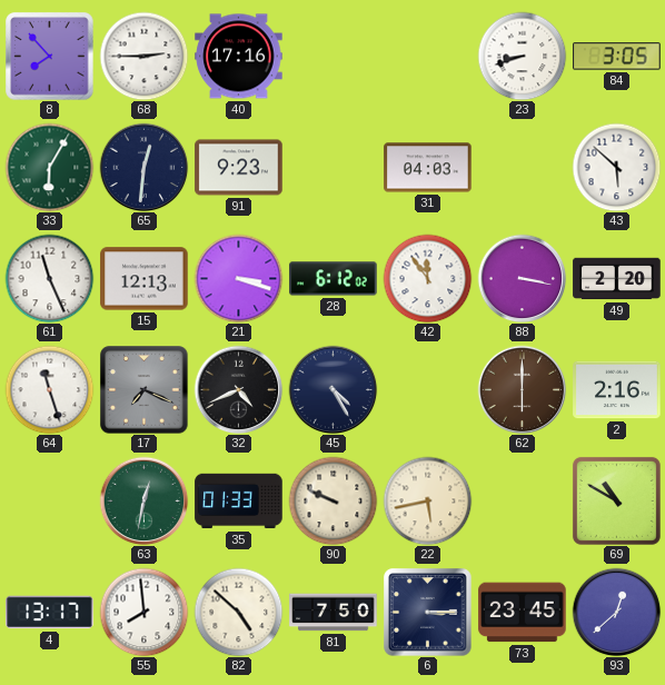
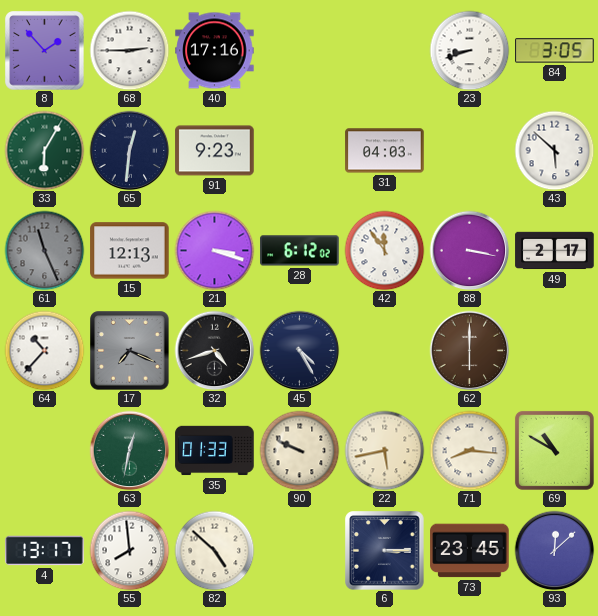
8: 7:53 -> 1:53 (45, 51)
61 dial: white -> grey (44, 250)
49: 2:20 -> 2:17 (555, 251)
64: 11:27 -> 10:37 (44, 350)
32: 4:41 -> 4:42 (214, 350)
2: 2:16 -> none (617, 390)
71: none -> 8:16 (469, 450)
81: 7:50 -> none (334, 613)
93: 12:38 -> 12:08 (554, 550)
